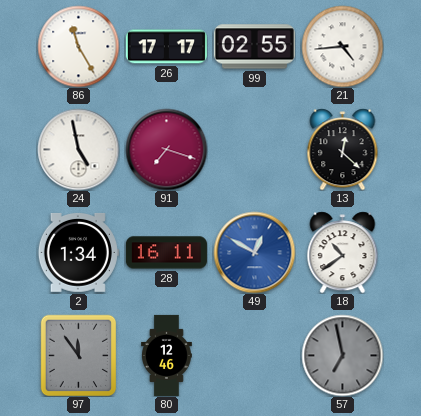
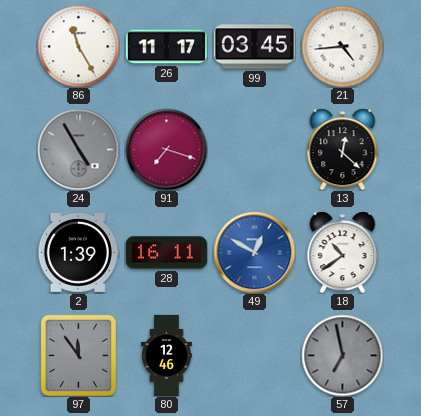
26: 17:17 -> 11:17 (166, 47)
99: 02:55 -> 03:45 (254, 47)
24: 4:58 -> 4:55 (78, 149)
24 dial: white -> grey (78, 149)
2: 1:34 -> 1:39 (78, 252)
